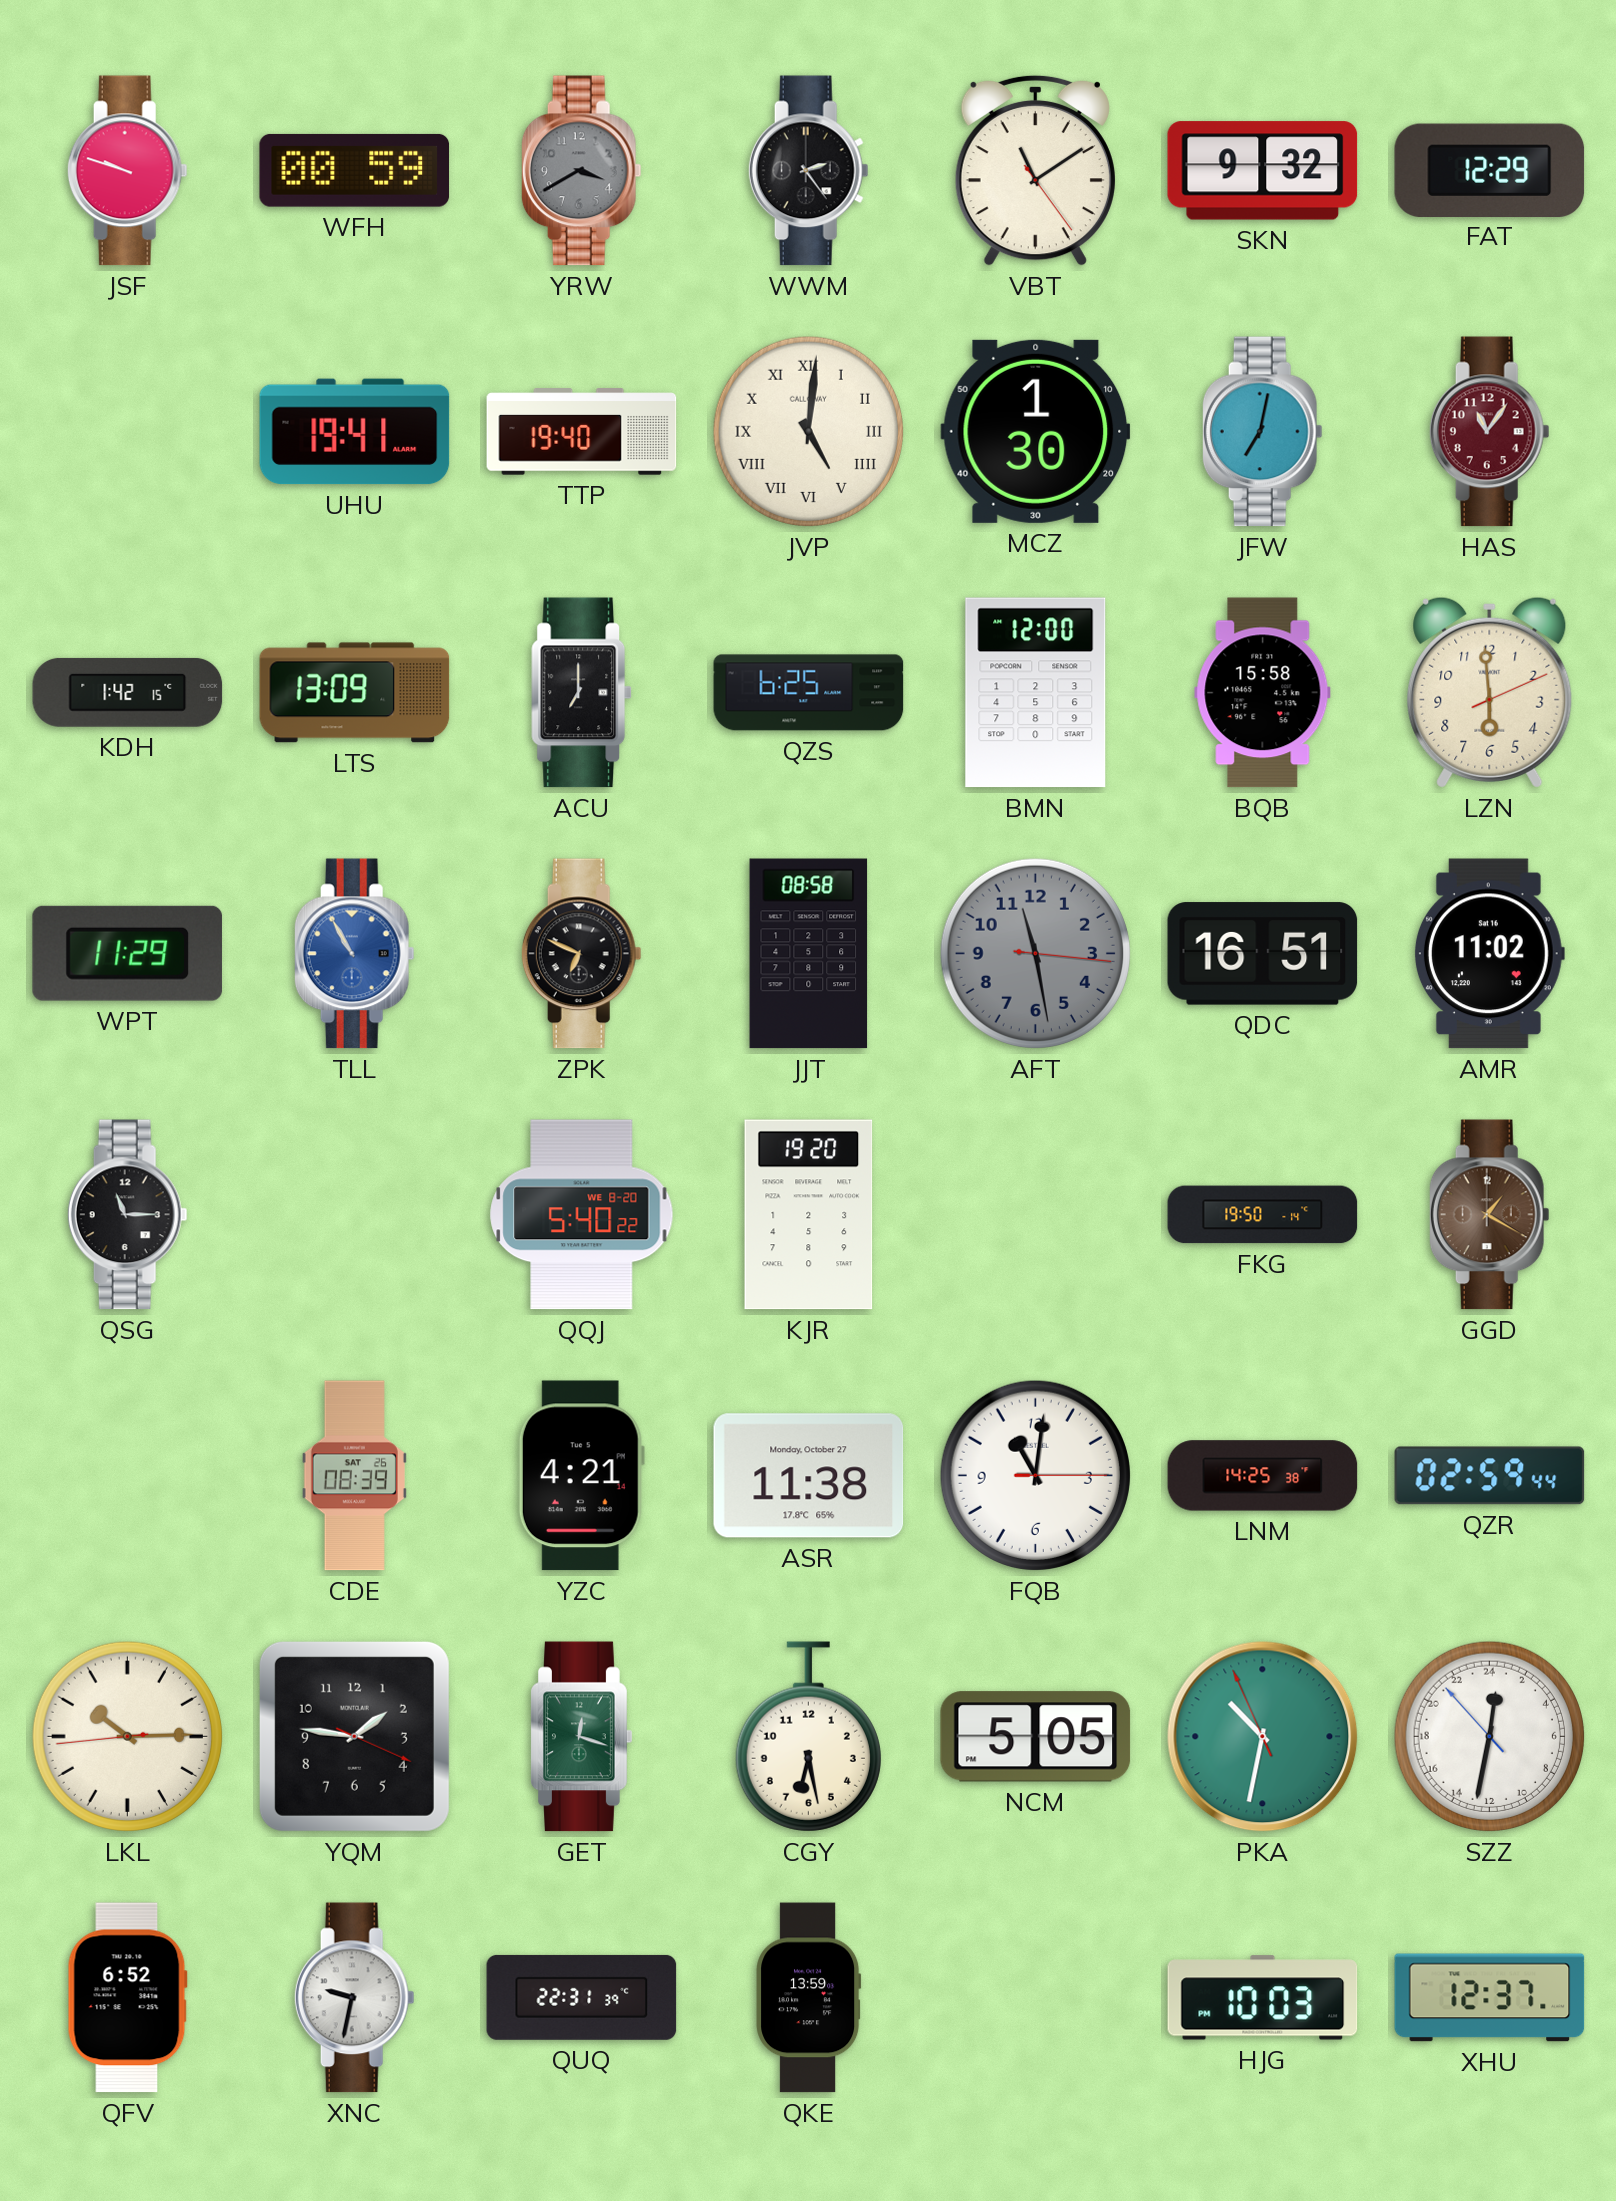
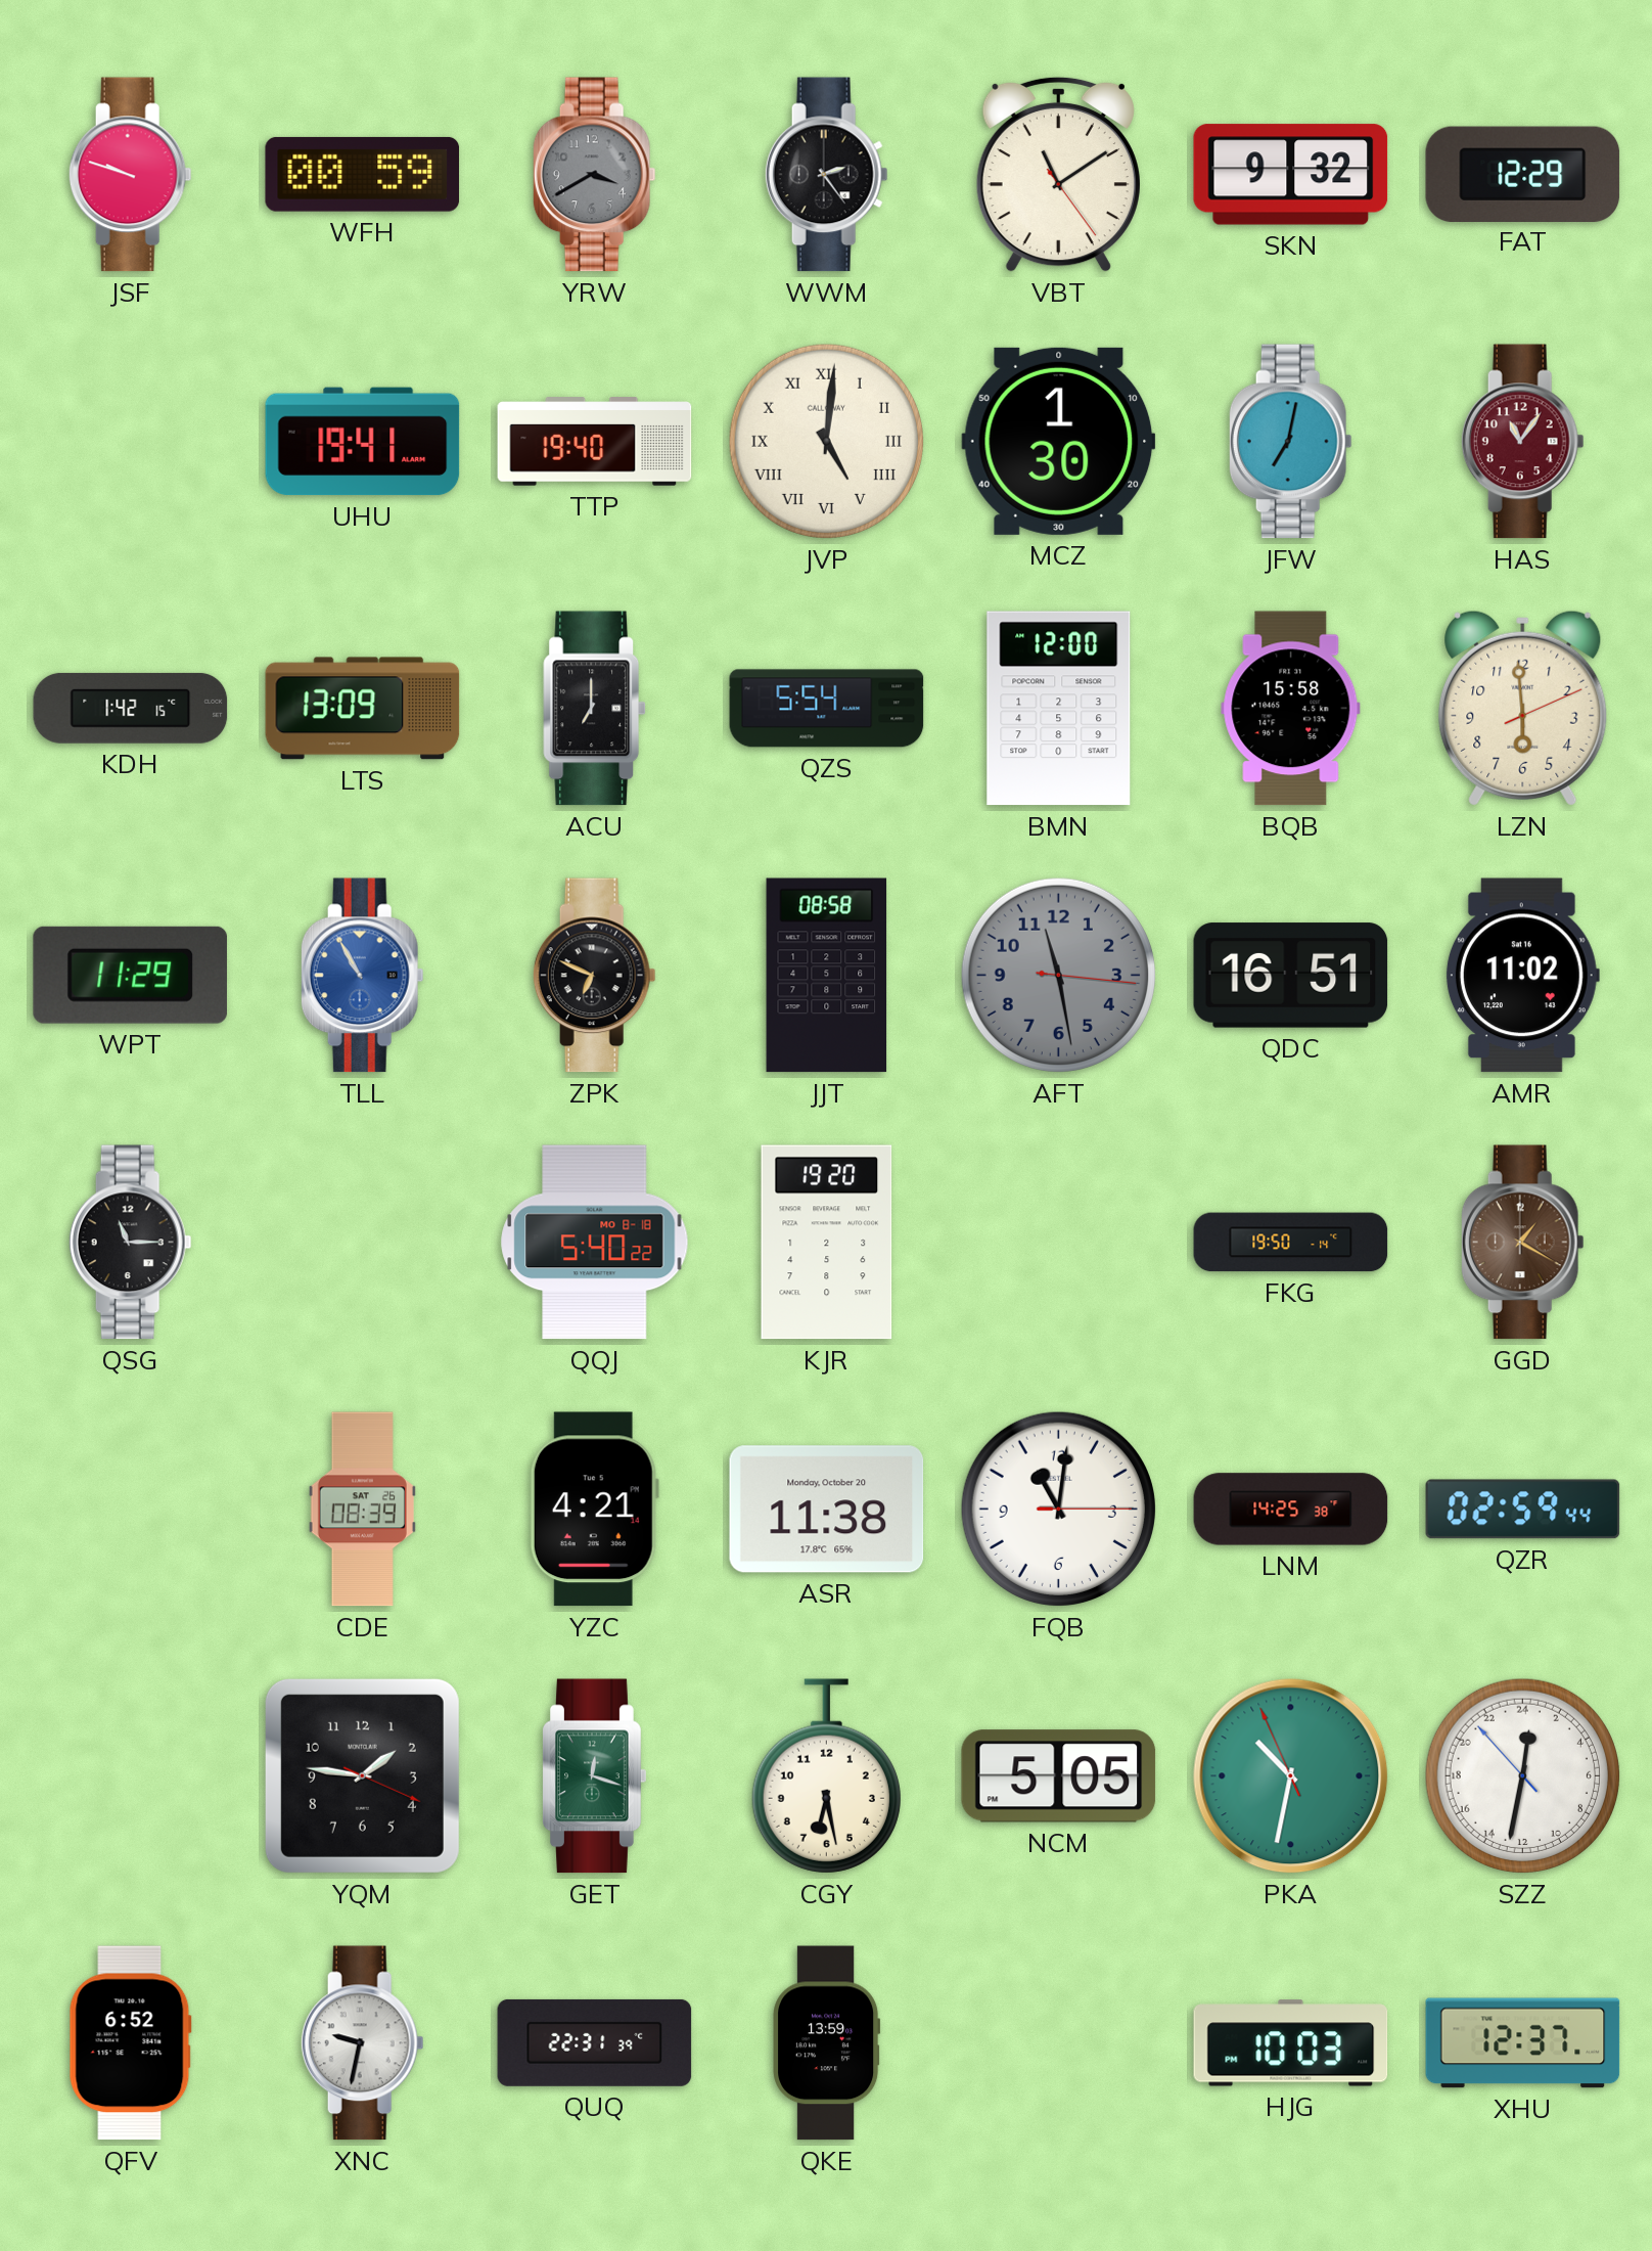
QZS: 6:25 -> 5:54 (827, 709)
QQJ date: WE 8-20 -> MO 8-18 (595, 1243)
ASR date: Monday, October 27 -> Monday, October 20 (827, 1510)
LKL: 10:14 -> none (127, 1736)
